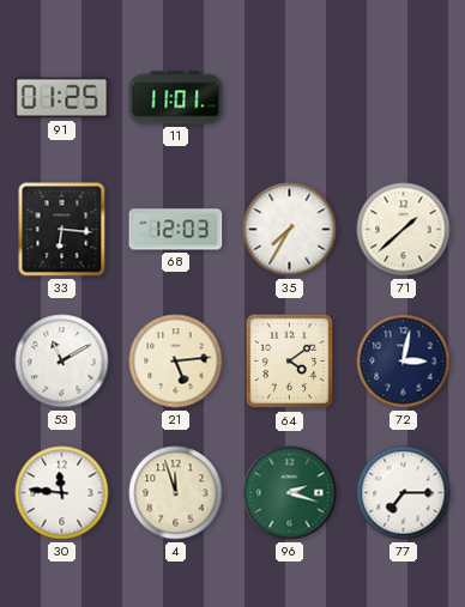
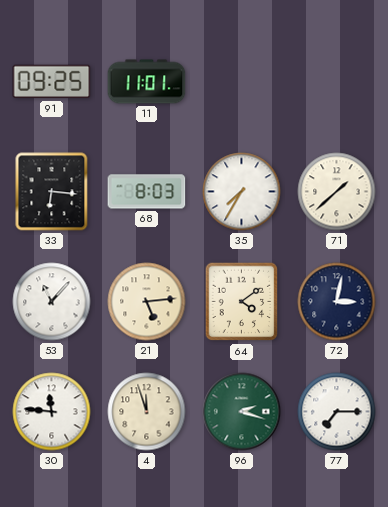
91: 01:25 -> 09:25 (52, 82)
68: 12:03 -> 8:03 (147, 192)
53: 11:10 -> 11:07 (52, 302)
